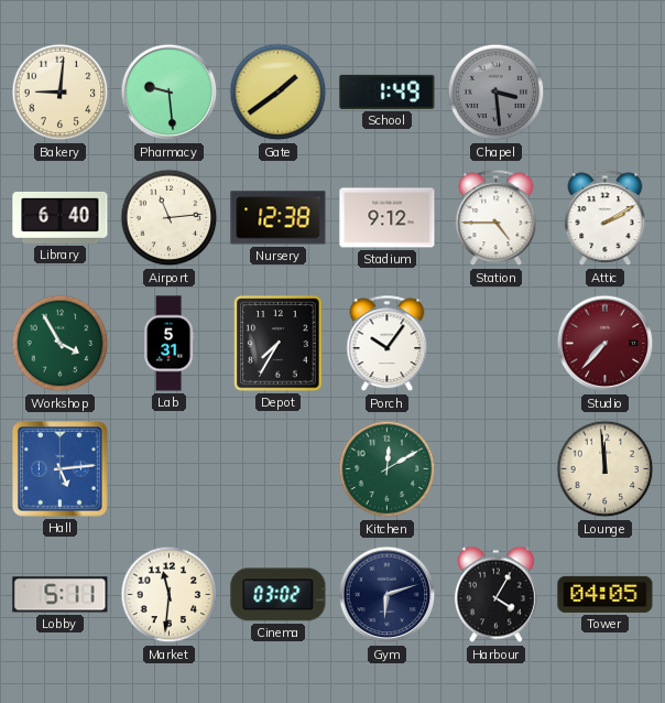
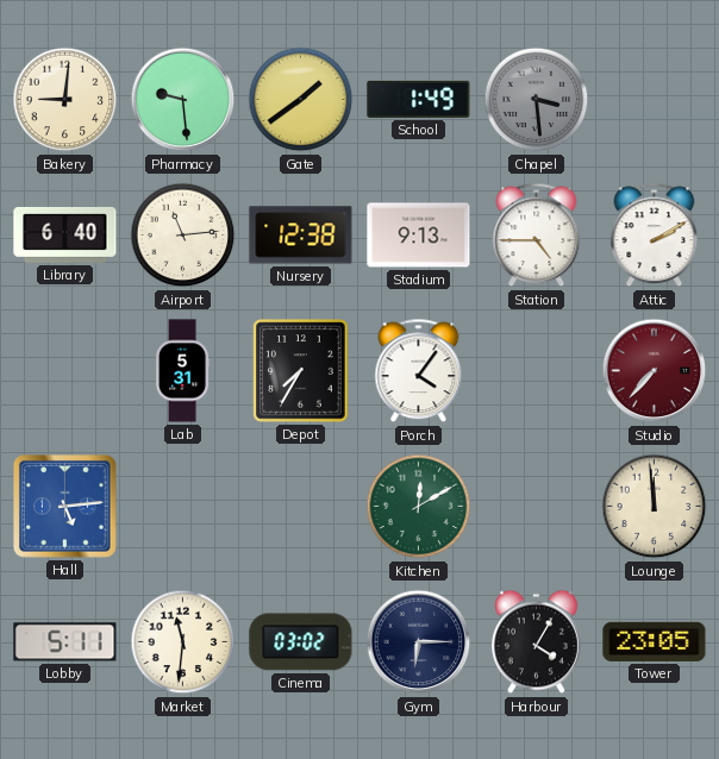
Stadium: 9:12 -> 9:13 (419, 236)
Workshop: 3:55 -> none (61, 344)
Porch: 10:06 -> 4:06 (419, 371)
Gym: 6:12 -> 6:15 (419, 642)
Tower: 04:05 -> 23:05 (655, 641)
